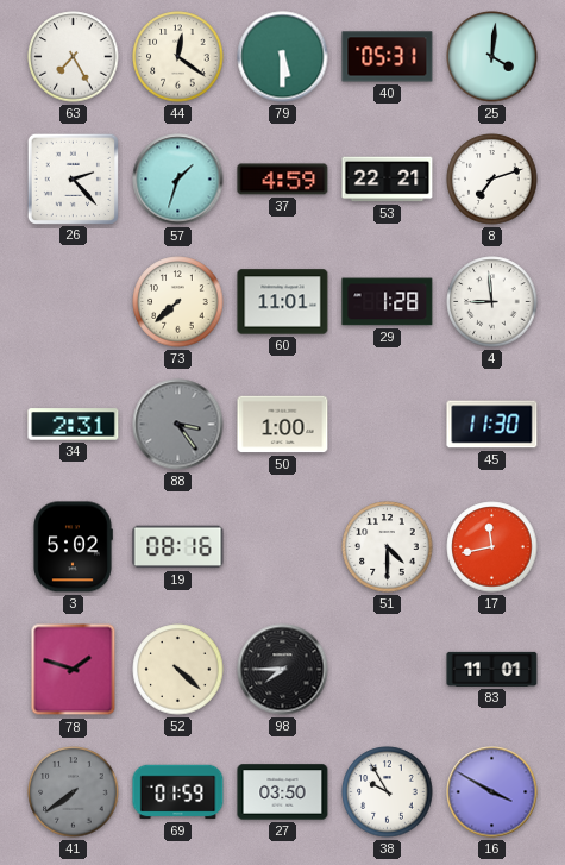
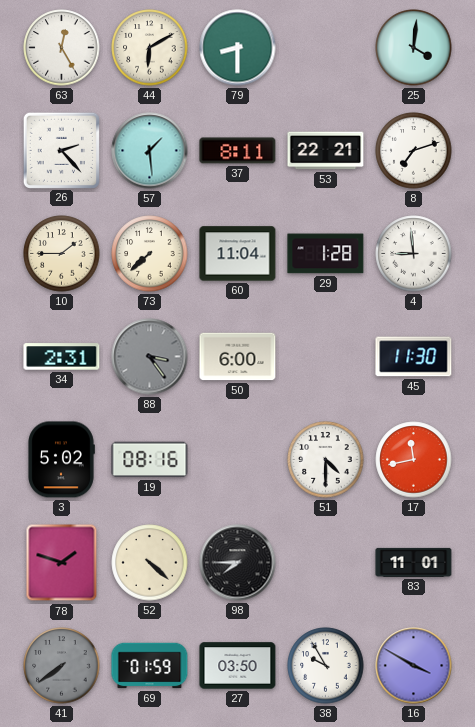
63: 7:25 -> 12:25 (62, 48)
44: 12:21 -> 6:10 (150, 48)
79: 5:30 -> 8:30 (238, 48)
40: 05:31 -> none (388, 57)
57: 1:33 -> 1:29 (150, 151)
37: 4:59 -> 8:11 (238, 151)
10: none -> 1:45 (62, 254)
60: 11:01 -> 11:04 (238, 254)
50: 1:00 -> 6:00 (238, 357)
